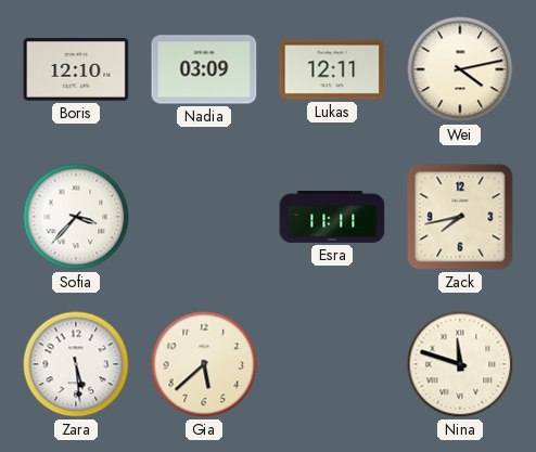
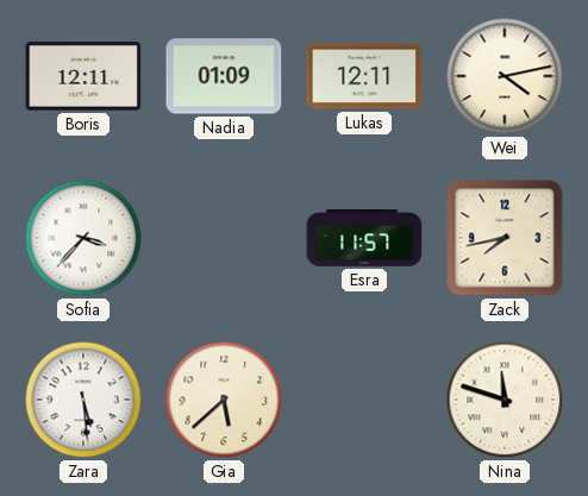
Boris: 12:10 -> 12:11 (83, 76)
Nadia: 03:09 -> 01:09 (224, 76)
Esra: 11:11 -> 11:57 (364, 238)
